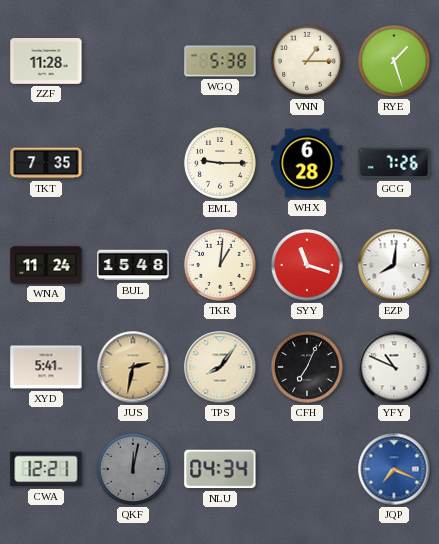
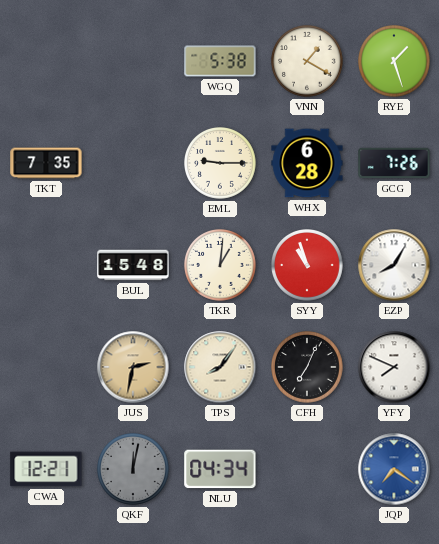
ZZF: 11:28 -> none (46, 62)
VNN: 1:15 -> 1:20 (308, 62)
WNA: 11:24 -> none (46, 265)
SYY: 11:18 -> 10:57 (308, 266)
EZP: 8:01 -> 8:05 (394, 265)
XYD: 5:41 -> none (46, 367)
YFY: 10:49 -> 7:49 (394, 367)
JQP: 7:19 -> 7:21 (394, 469)
